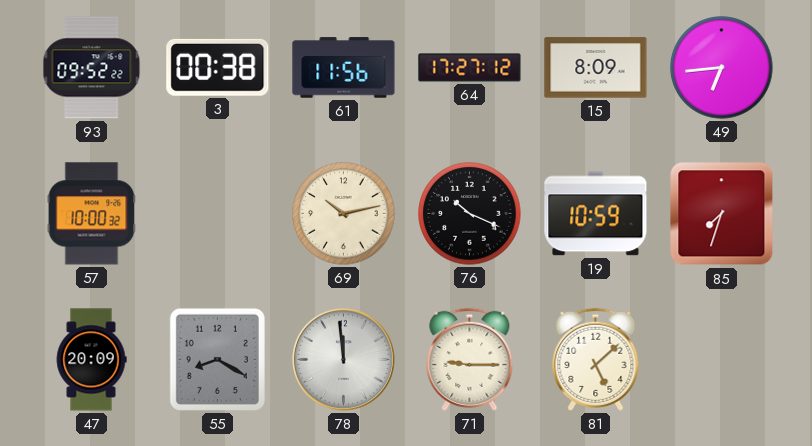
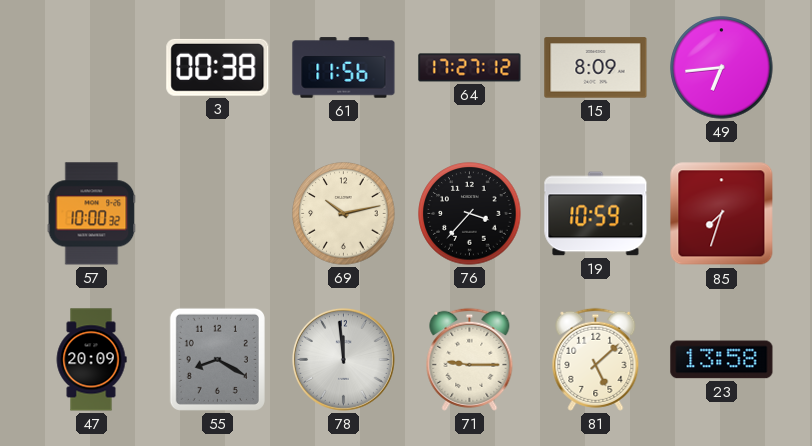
93: 09:52 -> none (92, 68)
76: 10:19 -> 3:37 (470, 214)
23: none -> 13:58 (722, 360)
